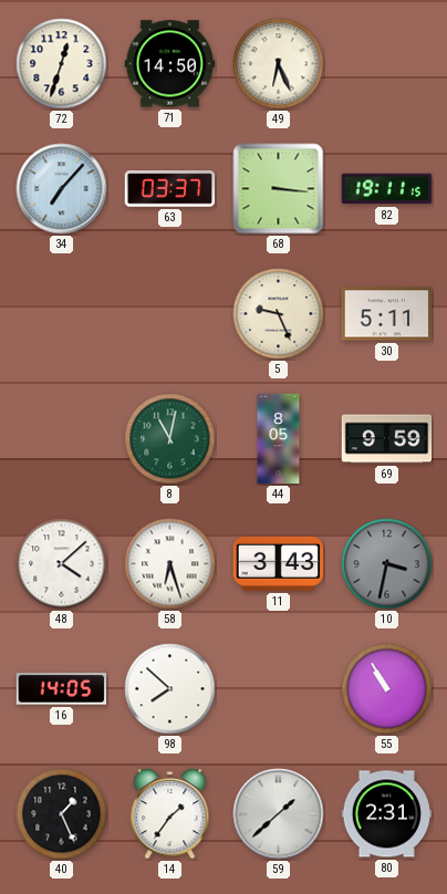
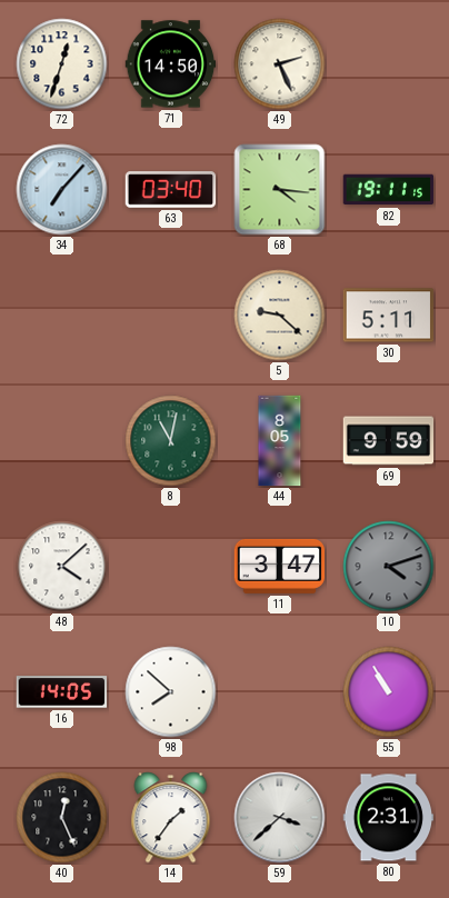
49: 6:26 -> 2:26 (280, 64)
63: 03:37 -> 03:40 (171, 190)
68: 3:16 -> 4:16 (280, 190)
5: 9:26 -> 9:22 (280, 316)
58: 6:27 -> none (170, 564)
11: 3:43 -> 3:47 (280, 566)
10: 3:32 -> 4:12 (389, 567)
40: 1:26 -> 12:26 (62, 818)
59: 1:38 -> 3:38 (280, 818)
